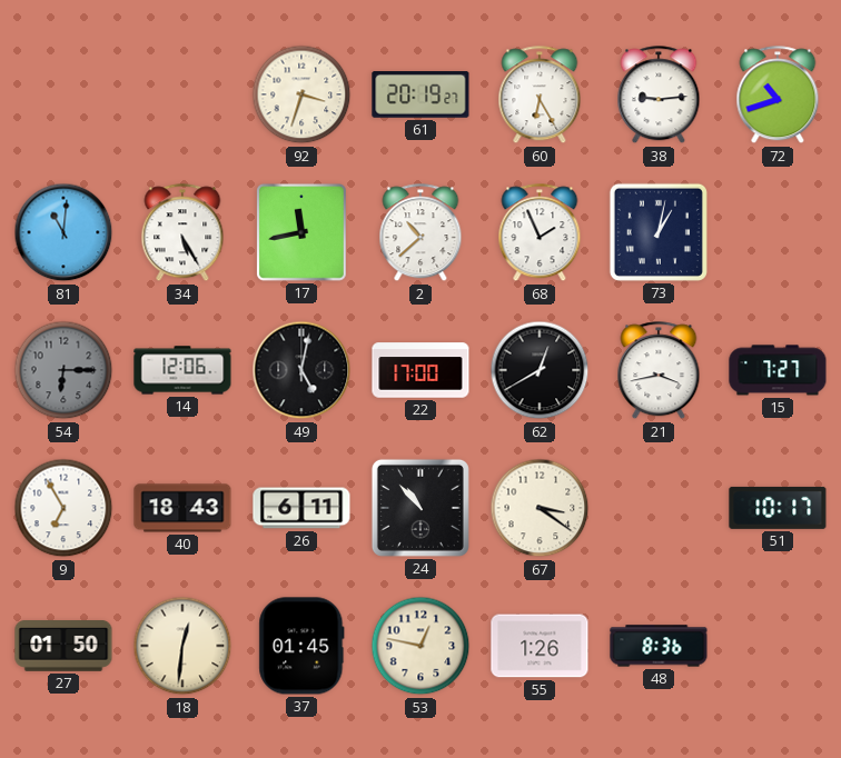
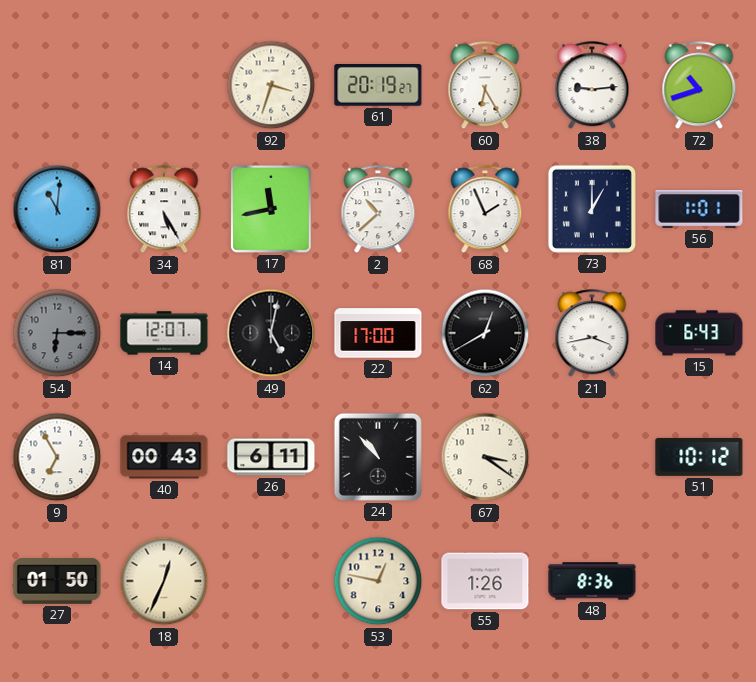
73: 1:02 -> 1:00 (592, 209)
56: none -> 1:01 (699, 210)
14: 12:06 -> 12:07 (164, 333)
15: 7:27 -> 6:43 (699, 333)
40: 18:43 -> 00:43 (164, 457)
51: 10:17 -> 10:12 (699, 457)
18: 12:31 -> 12:34 (164, 581)
37: 01:45 -> none (301, 646)
